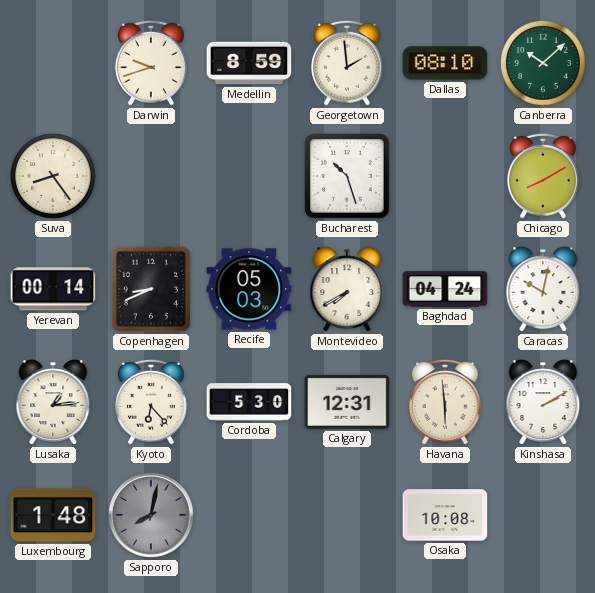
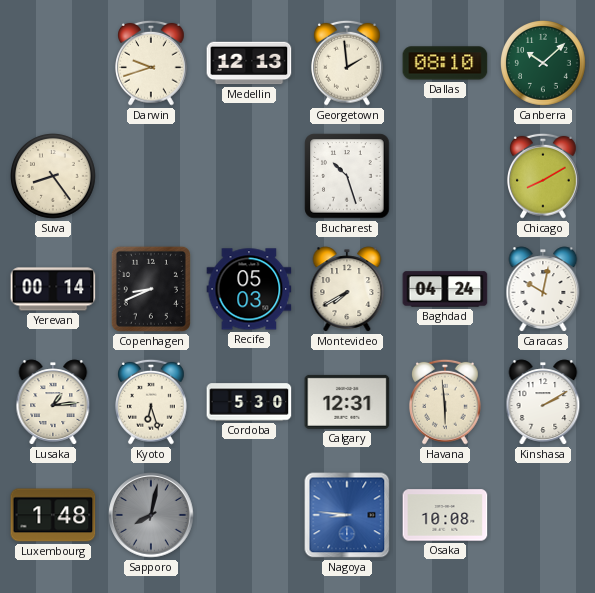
Medellin: 8:59 -> 12:13 (249, 63)
Kyoto: 6:23 -> 6:27 (152, 402)
Nagoya: none -> 8:46 (347, 515)
